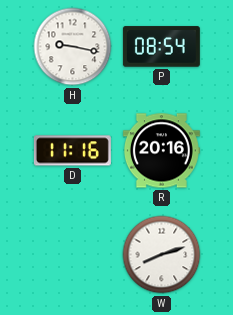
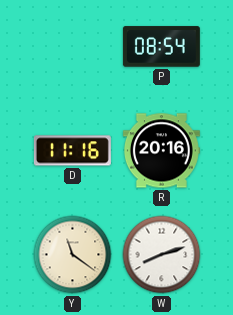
H: 9:17 -> none (73, 47)
Y: none -> 11:21 (73, 255)
